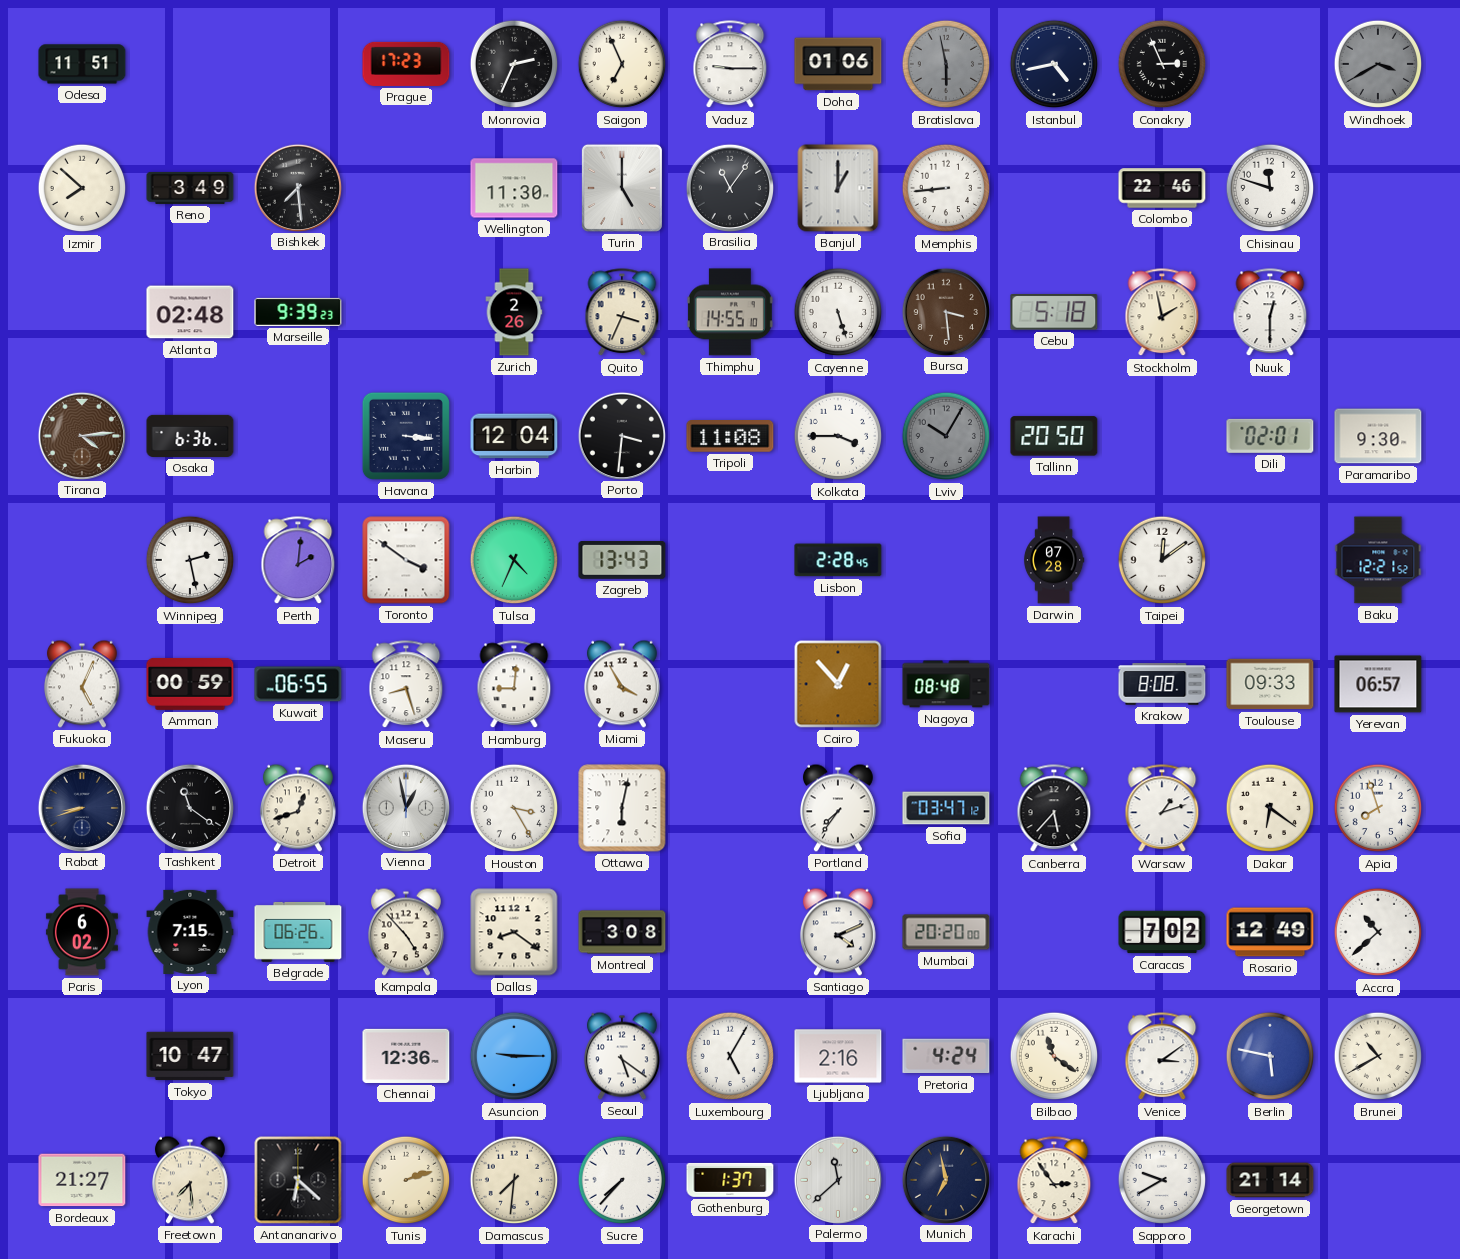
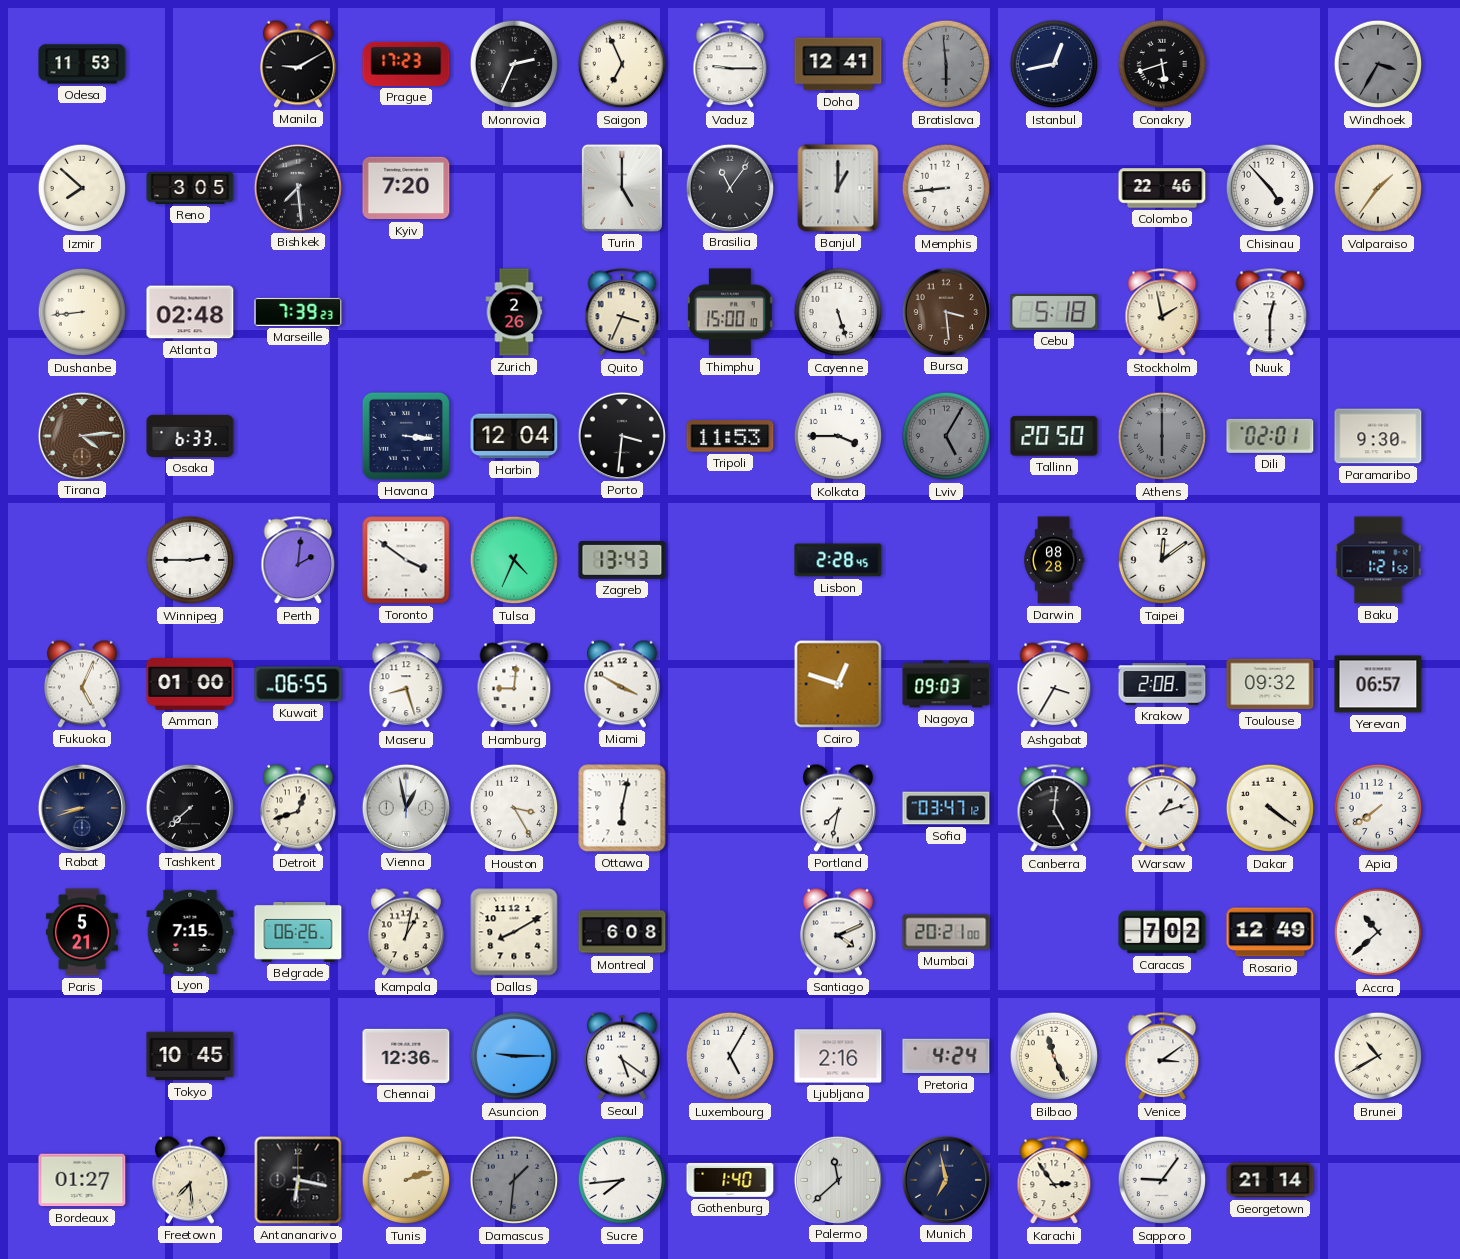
Odesa: 11:51 -> 11:53 (82, 64)
Manila: none -> 9:10 (298, 64)
Doha: 01:06 -> 12:41 (838, 64)
Bratislava: 5:58 -> 5:59 (946, 64)
Istanbul: 4:43 -> 12:43 (1054, 64)
Conakry: 2:56 -> 5:42 (1162, 64)
Windhoek: 3:40 -> 3:35 (1378, 64)
Reno: 3:49 -> 3:05 (190, 188)
Kyiv: none -> 7:20 (406, 188)
Wellington: 11:30 -> none (514, 188)
Chisinau: 11:48 -> 4:53 (1270, 188)
Valparaiso: none -> 1:36 (1378, 188)
Dushanbe: none -> 8:44 (82, 312)
Marseille: 9:39 -> 7:39 (298, 312)
Thimphu: 14:55 -> 15:00 (730, 312)
Osaka: 6:36 -> 6:33 (190, 436)
Tripoli: 11:08 -> 11:53 (730, 436)
Lviv: 10:05 -> 5:05 (946, 436)
Athens: none -> 6:00 (1162, 436)
Winnipeg: 2:28 -> 2:45 (190, 560)
Darwin: 07:28 -> 08:28 (1054, 560)
Baku: 12:21 -> 1:21 (1378, 560)
Amman: 00:59 -> 01:00 (190, 684)
Miami: 3:55 -> 3:50 (622, 684)
Cairo: 12:53 -> 12:48 (838, 684)
Nagoya: 08:48 -> 09:03 (946, 684)
Ashgabat: none -> 3:35 (1054, 685)
Krakow: 8:08 -> 2:08 (1162, 684)
Toulouse: 09:33 -> 09:32 (1270, 684)
Tashkent: 11:21 -> 7:38 (189, 807)
Portland: 7:36 -> 7:32 (838, 808)
Canberra: 5:37 -> 5:01 (1054, 809)
Dakar: 6:21 -> 4:21 (1270, 808)
Apia: 7:57 -> 7:39 (1378, 808)
Paris: 6:02 -> 5:21 (82, 932)
Kampala: 4:53 -> 1:02 (406, 932)
Dallas: 8:21 -> 8:10 (514, 932)
Montreal: 3:08 -> 6:08 (622, 932)
Mumbai: 20:20 -> 20:21 (946, 932)
Tokyo: 10:47 -> 10:45 (190, 1056)
Bilbao: 11:21 -> 11:26 (1054, 1056)
Berlin: 5:47 -> none (1270, 1056)
Bordeaux: 21:27 -> 01:27 (82, 1180)
Antananarivo: 6:22 -> 6:17 (298, 1180)
Damascus: 7:31 -> 1:31 (514, 1180)
Damascus dial: cream -> grey (514, 1180)
Sucre: 7:37 -> 7:44 (622, 1180)
Gothenburg: 1:37 -> 1:40 (730, 1180)
Sapporo: 9:40 -> 9:06 (1162, 1180)
